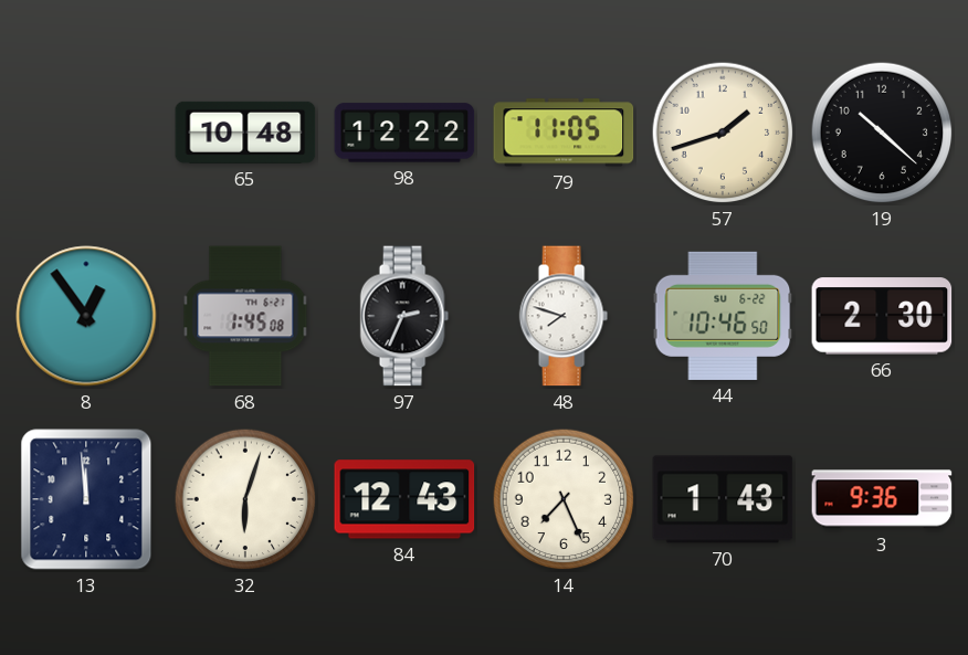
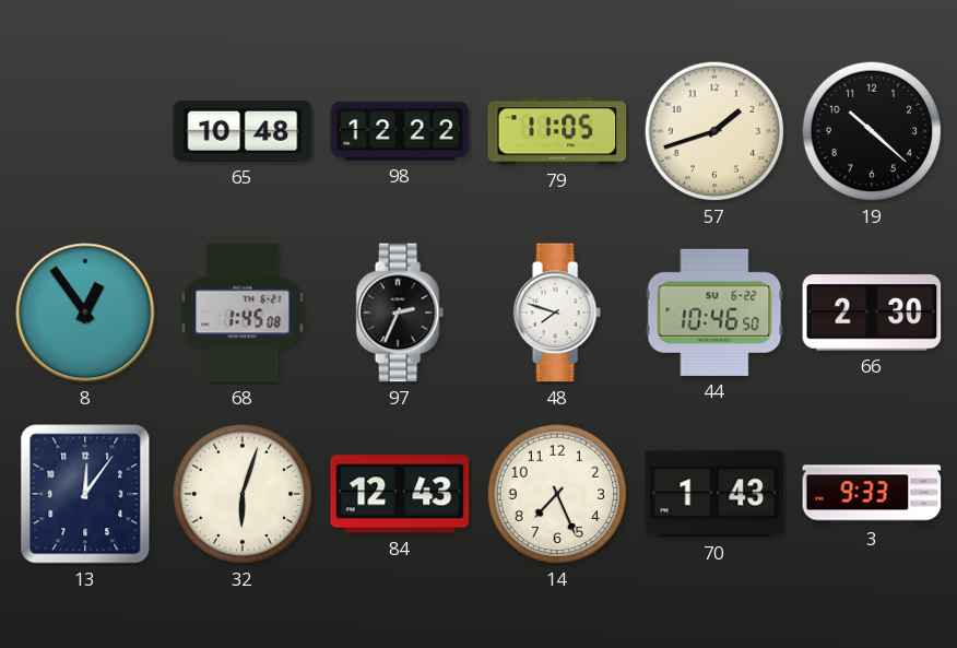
13: 11:59 -> 12:06 (85, 494)
3: 9:36 -> 9:33 (872, 494)
